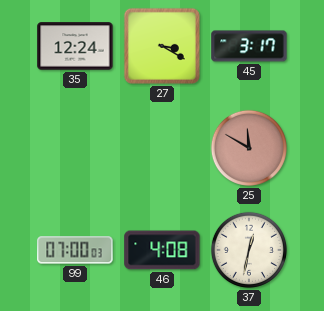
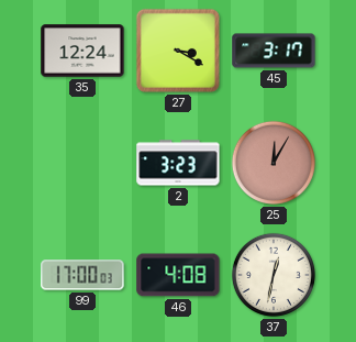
2: none -> 3:23 (178, 163)
25: 11:50 -> 12:05 (274, 163)
99: 07:00 -> 17:00 (82, 275)
